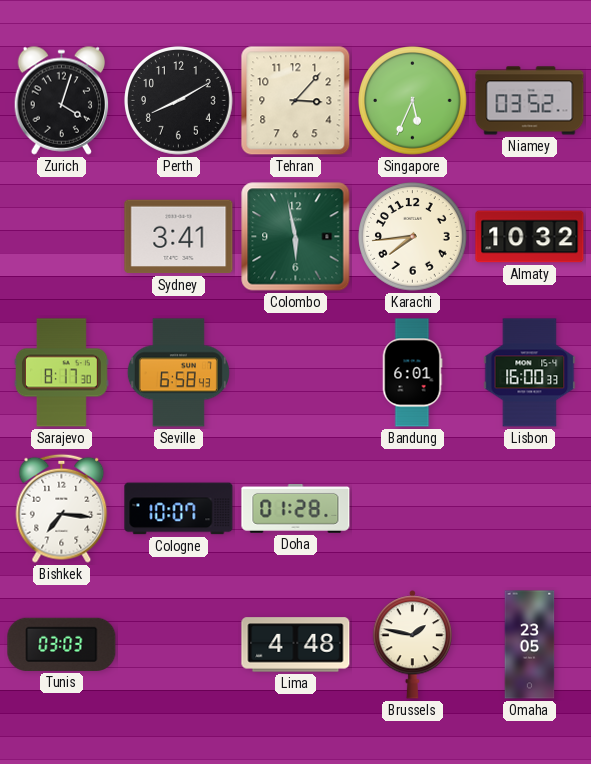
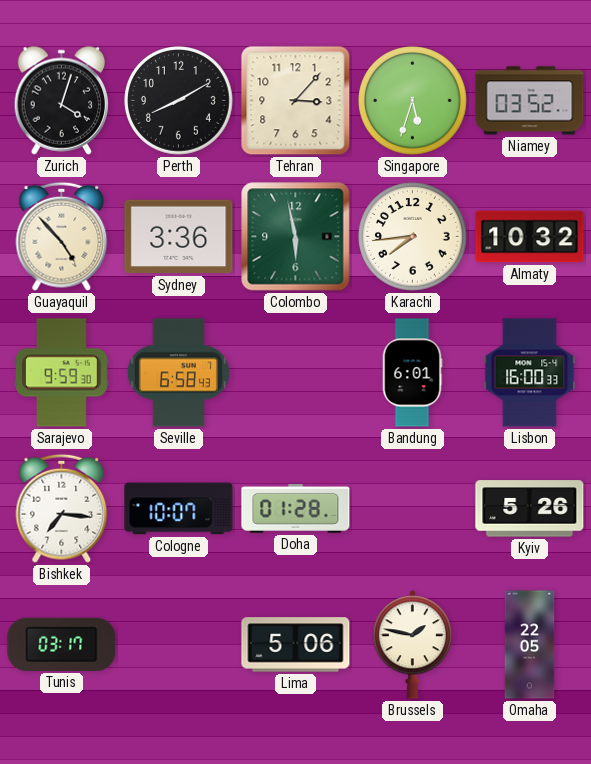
Singapore: 5:34 -> 5:33 (413, 101)
Guayaquil: none -> 4:53 (62, 236)
Sydney: 3:41 -> 3:36 (179, 237)
Sarajevo: 8:17 -> 9:59 (62, 373)
Kyiv: none -> 5:26 (530, 509)
Tunis: 03:03 -> 03:17 (62, 644)
Lima: 4:48 -> 5:06 (296, 645)
Omaha: 23:05 -> 22:05 (530, 645)
